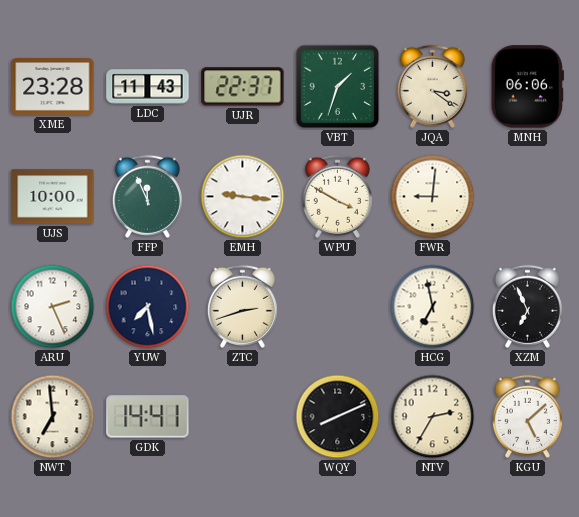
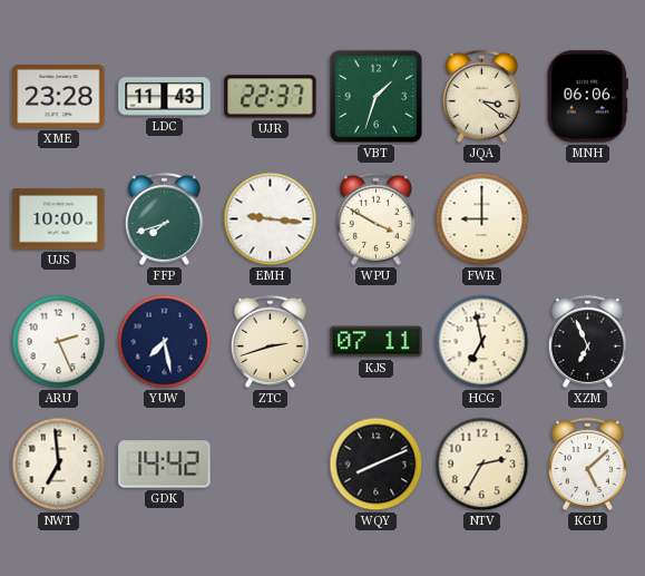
FFP: 11:56 -> 7:42 (164, 218)
FWR: 9:01 -> 9:00 (482, 219)
KJS: none -> 07:11 (377, 342)
GDK: 14:41 -> 14:42 (165, 465)
